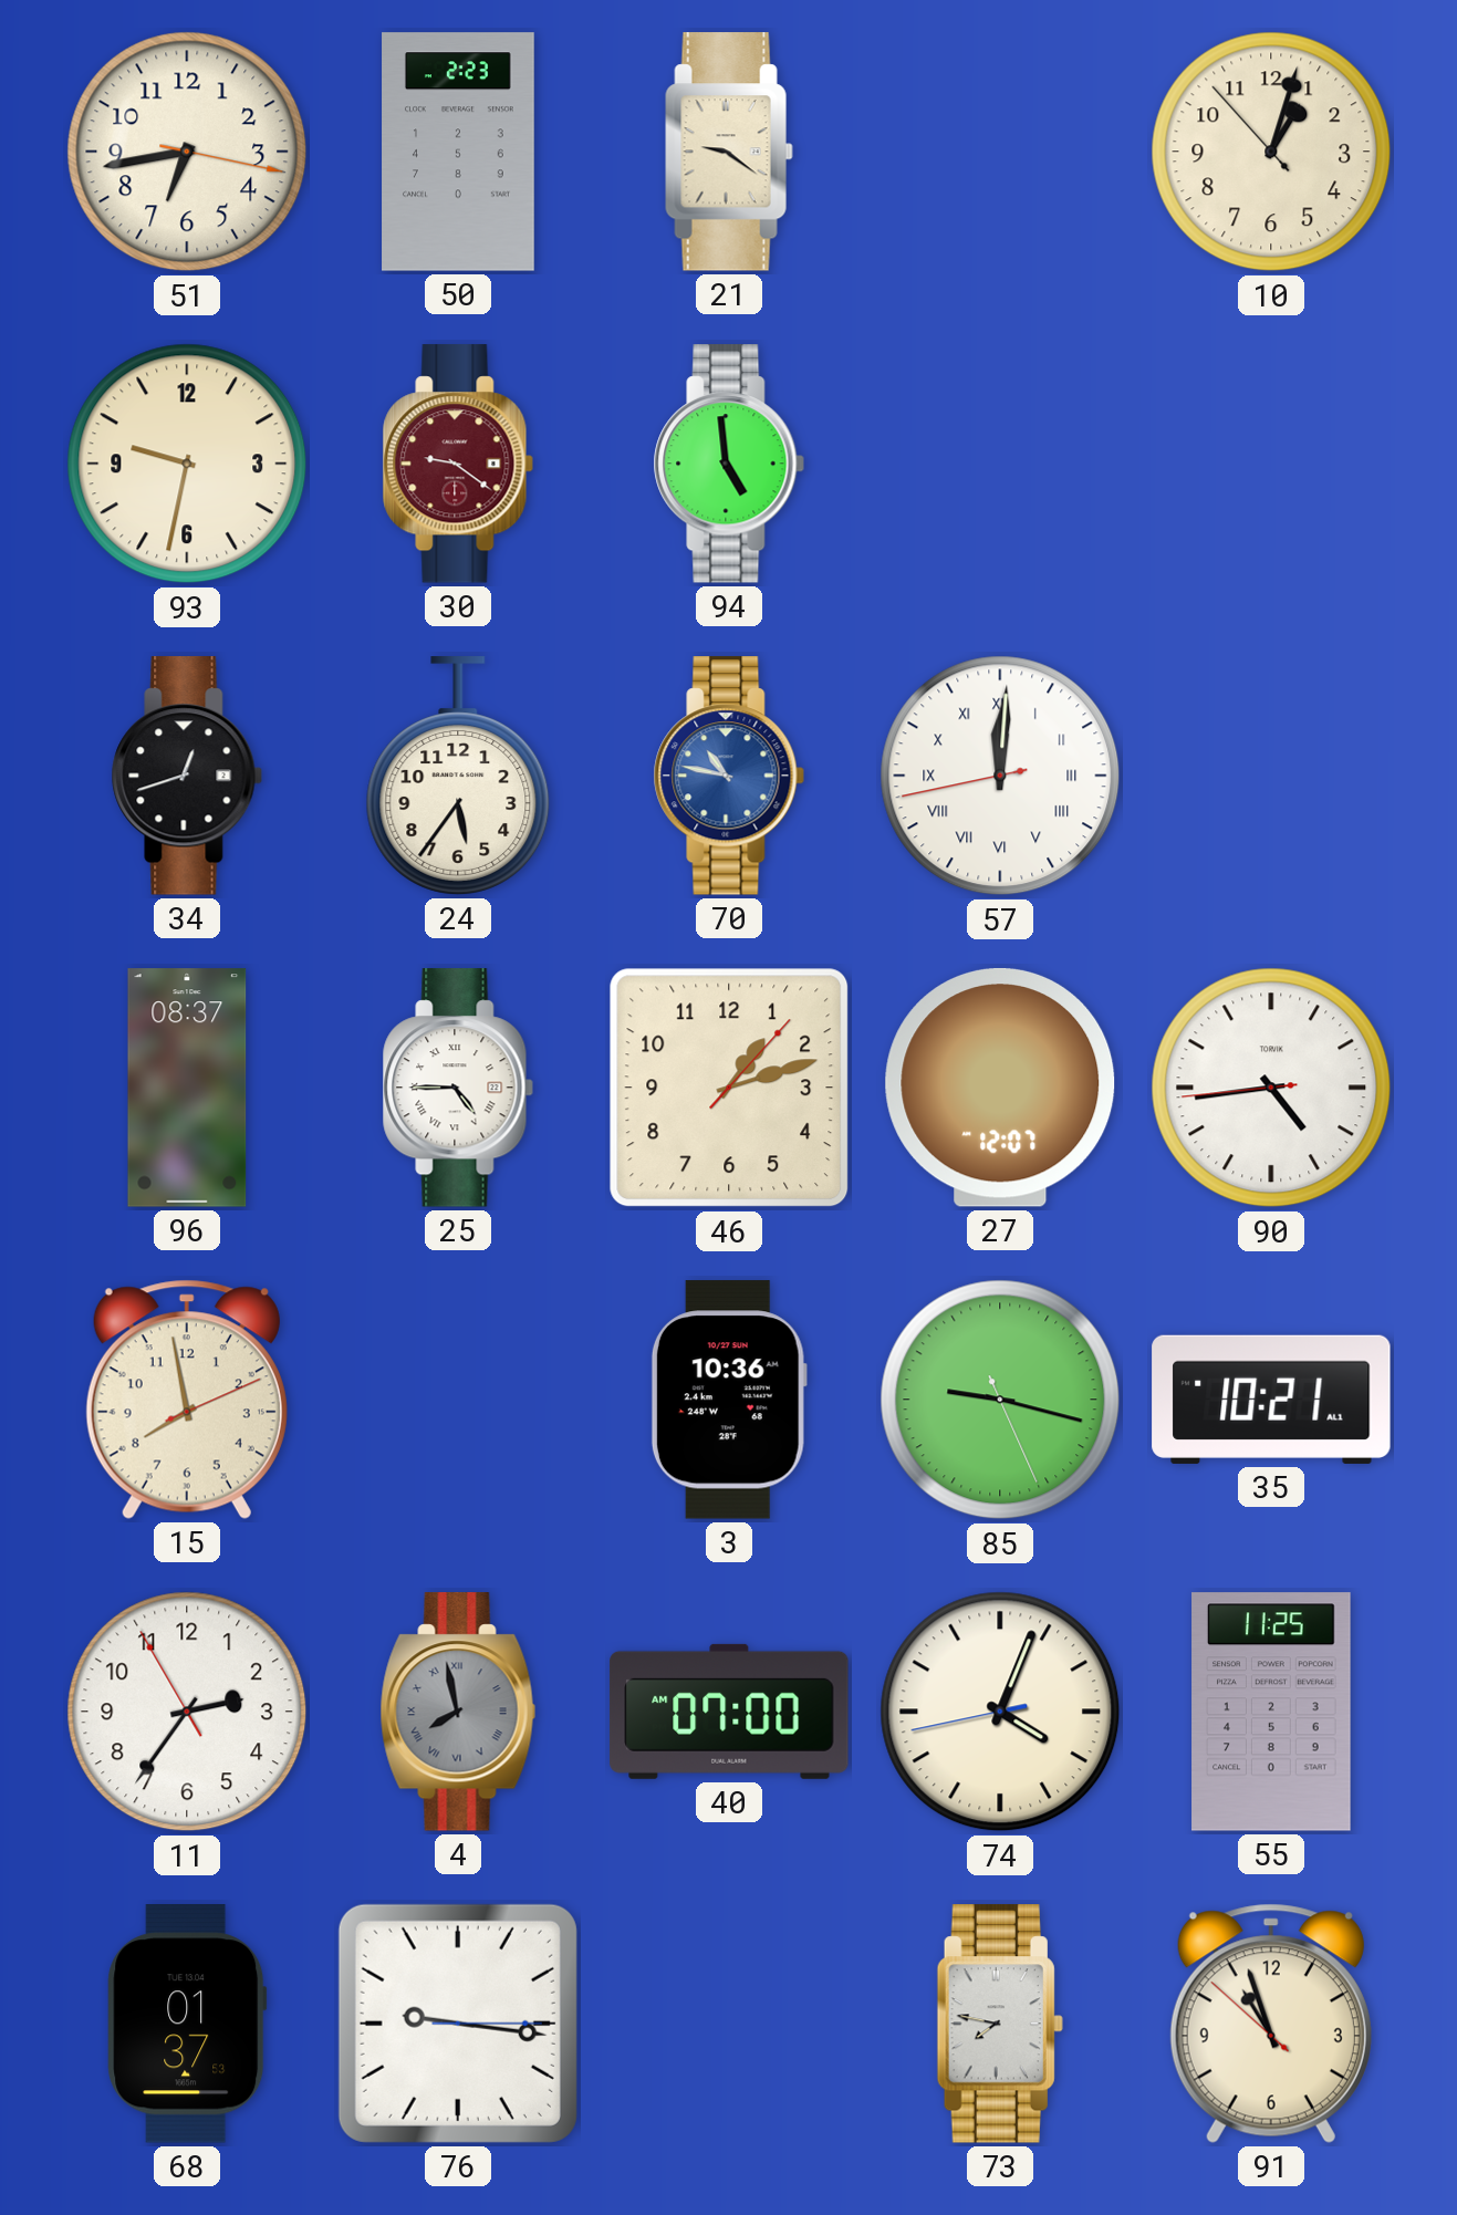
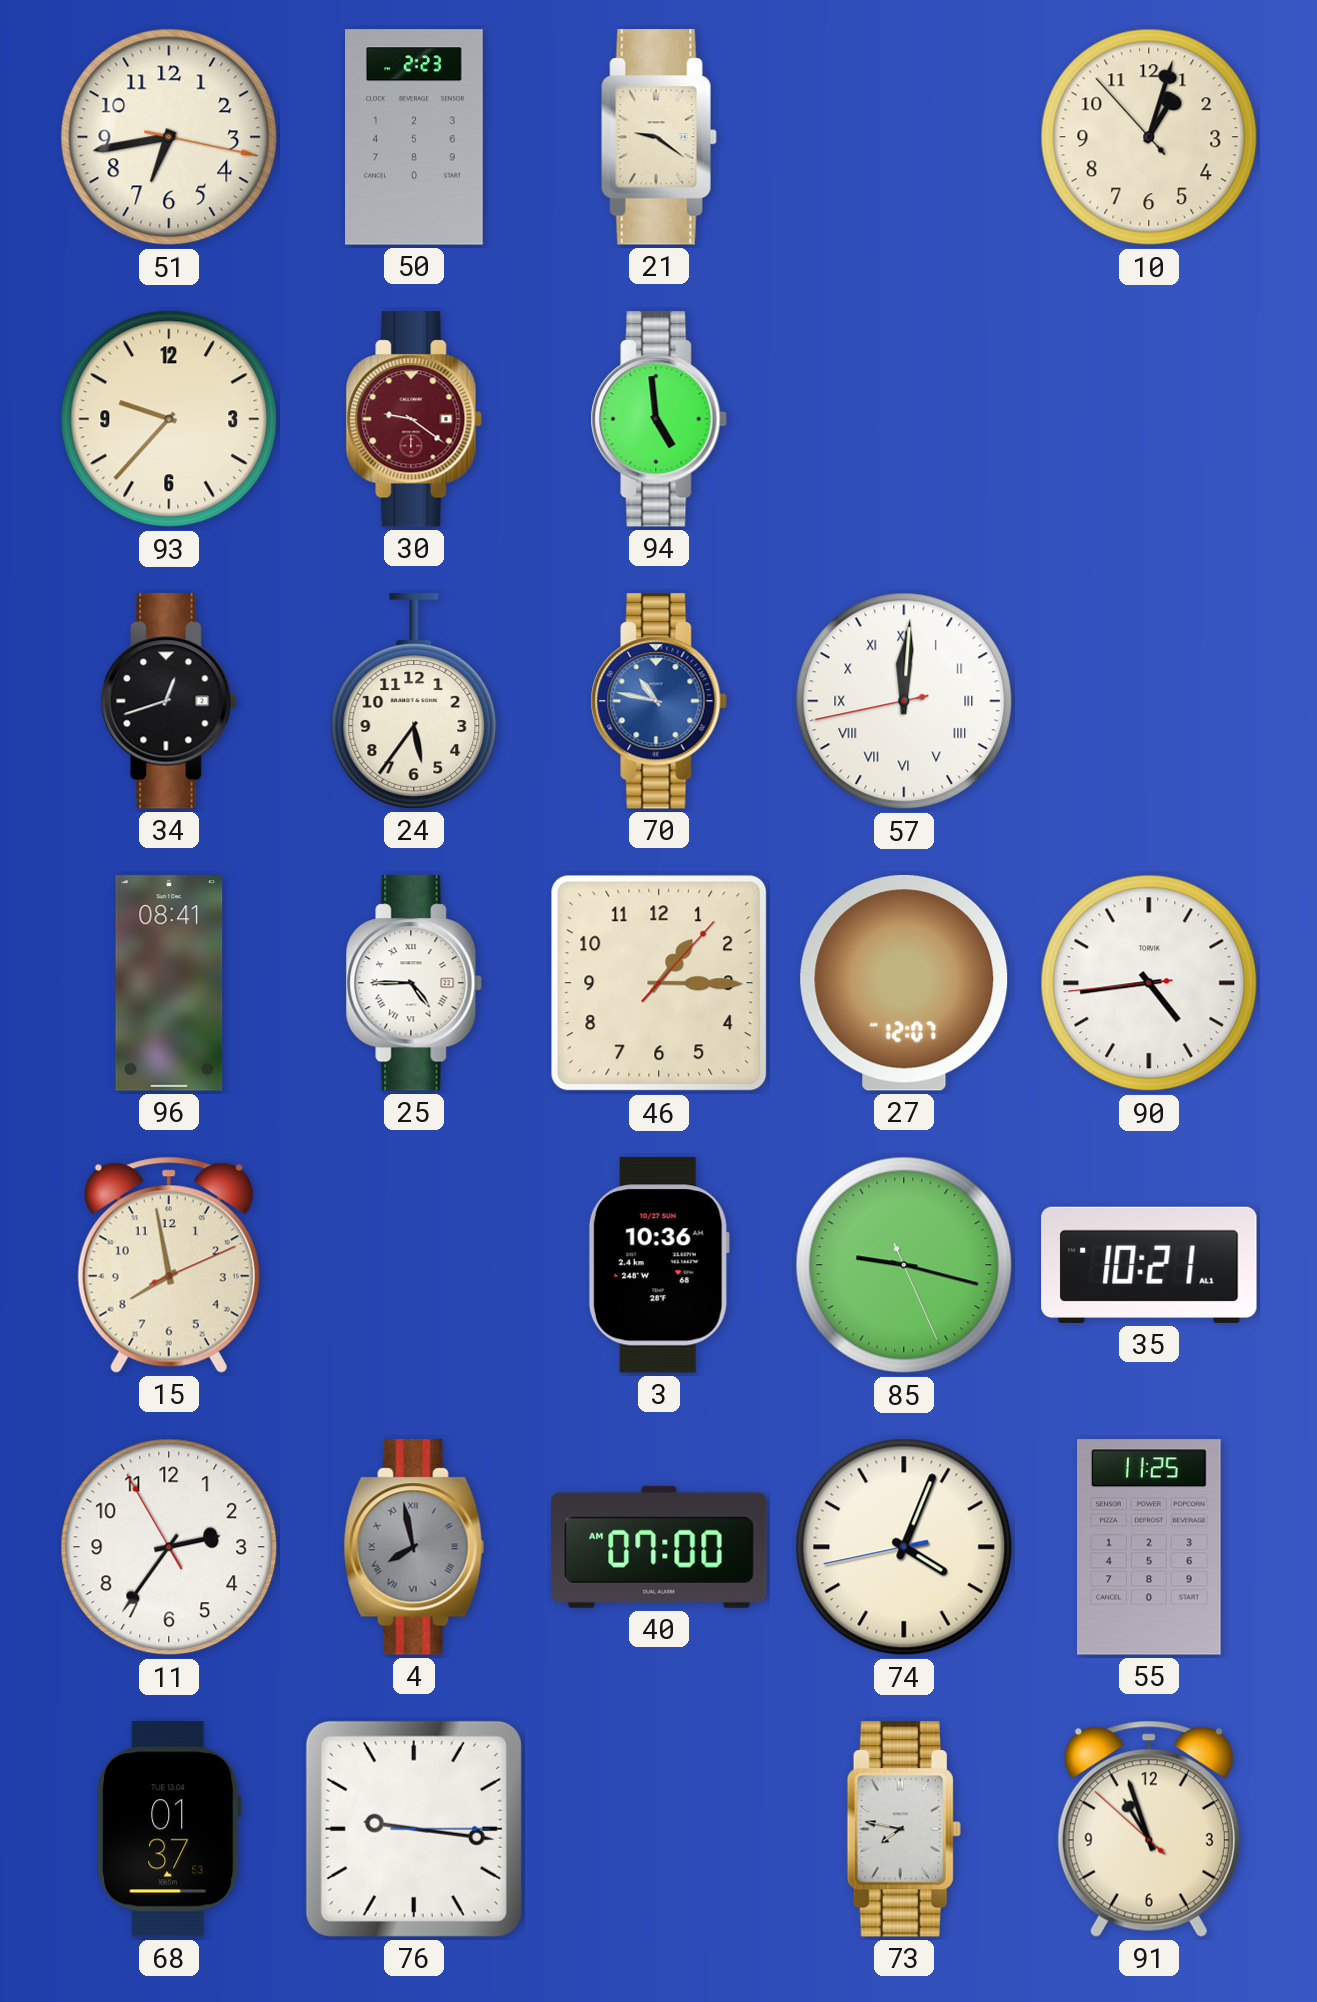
93: 9:32 -> 9:37 (169, 419)
96: 08:37 -> 08:41 (169, 983)
46: 1:12 -> 1:15 (659, 983)
